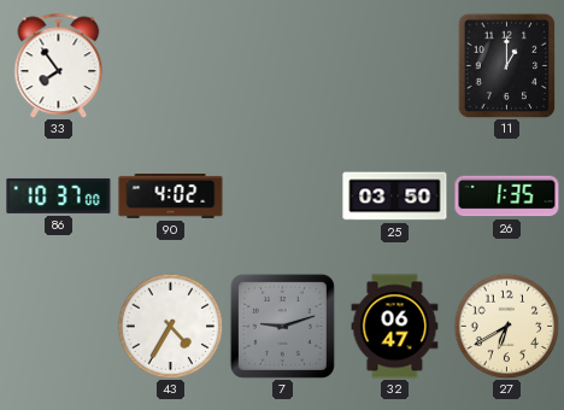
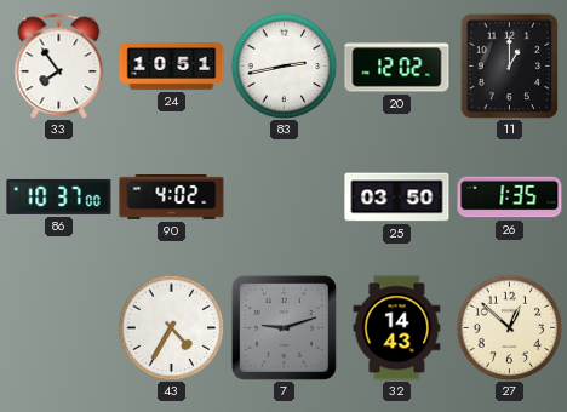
24: none -> 10:51 (172, 67)
83: none -> 2:43 (283, 65)
20: none -> 12:02 (397, 67)
32: 06:47 -> 14:43 (397, 328)
27: 6:40 -> 12:52 (509, 327)
